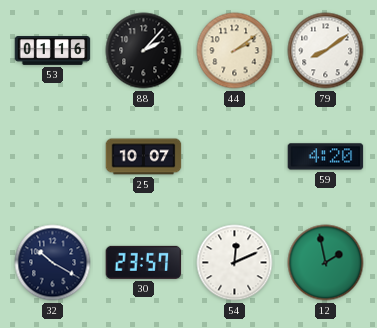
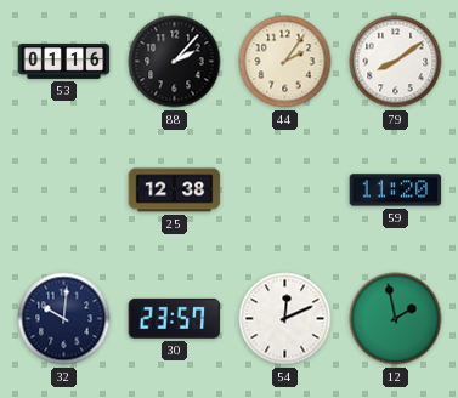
44: 2:09 -> 2:06 (285, 62)
25: 10:07 -> 12:38 (175, 191)
59: 4:20 -> 11:20 (396, 191)
32: 10:20 -> 10:01 (64, 319)
